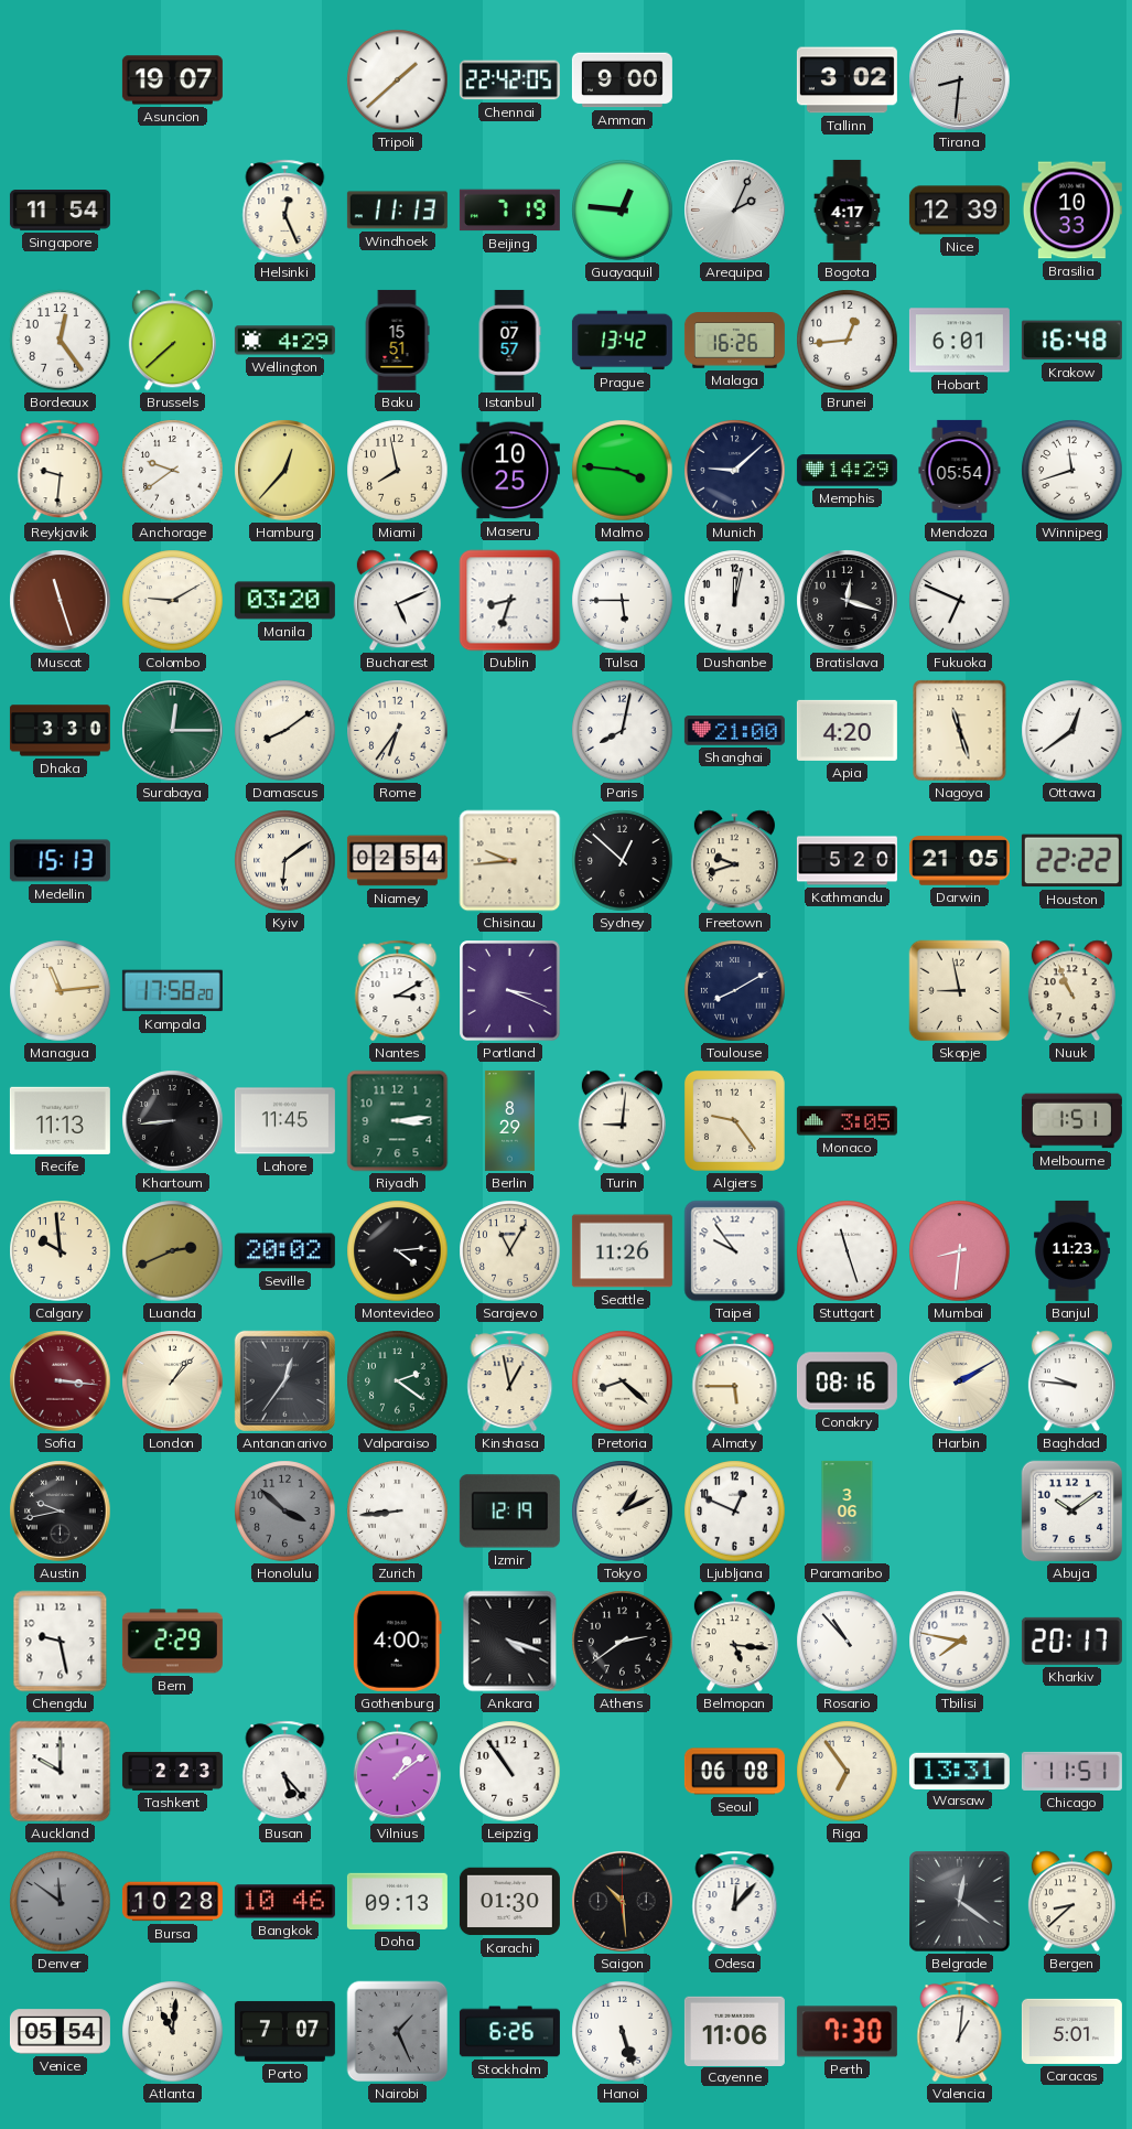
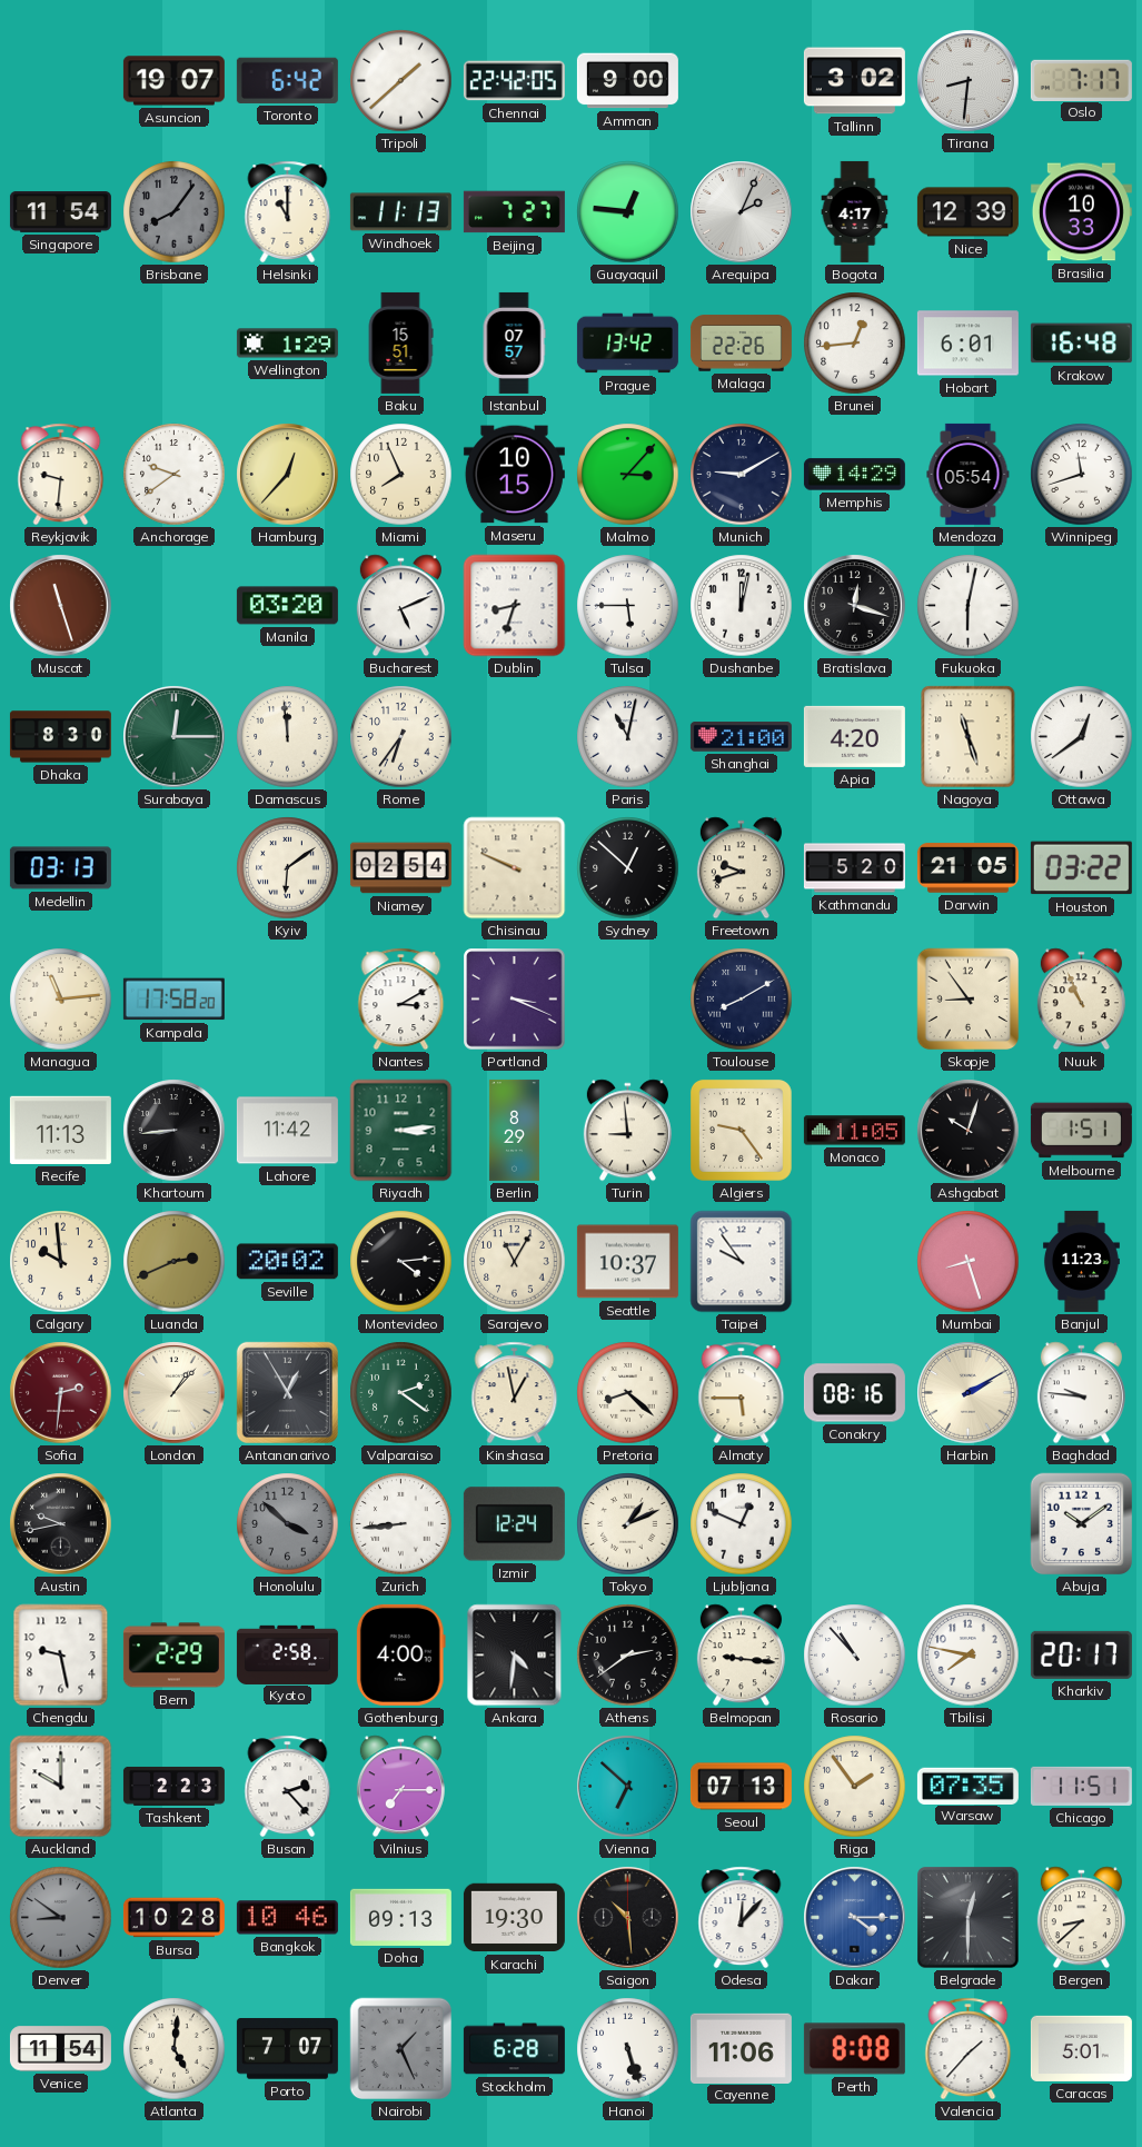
Toronto: none -> 6:42 (287, 80)
Oslo: none -> 7:17 (1081, 80)
Brisbane: none -> 8:06 (175, 212)
Helsinki: 12:26 -> 11:00 (288, 212)
Beijing: 7:19 -> 7:27 (514, 212)
Bordeaux: 12:24 -> none (61, 341)
Brussels: 7:38 -> none (172, 341)
Wellington: 4:29 -> 1:29 (287, 344)
Malaga: 16:26 -> 22:26 (741, 344)
Miami: 7:58 -> 7:56 (401, 475)
Maseru: 10:25 -> 10:15 (514, 475)
Malmo: 3:46 -> 3:07 (628, 475)
Munich: 9:08 -> 9:10 (742, 475)
Colombo: 9:10 -> none (173, 601)
Fukuoka: 6:49 -> 6:02 (969, 606)
Dhaka: 3:30 -> 8:30 (60, 737)
Damascus: 8:09 -> 11:59 (288, 737)
Paris: 8:02 -> 11:02 (628, 737)
Medellin: 15:13 -> 03:13 (60, 868)
Chisinau: 9:44 -> 9:49 (515, 868)
Houston: 22:22 -> 03:22 (1081, 868)
Skopje: 8:58 -> 8:54 (969, 1000)
Lahore: 11:45 -> 11:42 (287, 1131)
Turin: 9:01 -> 8:59 (627, 1131)
Monaco: 3:05 -> 11:05 (854, 1131)
Ashgabat: none -> 10:03 (969, 1131)
Seattle: 11:26 -> 10:37 (627, 1262)
Stuttgart: 11:27 -> none (848, 1251)
Mumbai: 8:31 -> 8:27 (969, 1262)
Sofia: 3:16 -> 2:31 (61, 1393)
Antananarivo: 12:36 -> 12:55 (287, 1392)
Izmir: 12:19 -> 12:24 (514, 1524)
Paramaribo: 3:06 -> none (848, 1510)
Kyoto: none -> 2:58 (287, 1654)
Ankara: 4:18 -> 4:31 (515, 1656)
Belmopan: 5:16 -> 9:16 (741, 1656)
Busan: 5:23 -> 2:23 (288, 1787)
Vilnius: 1:09 -> 7:15 (400, 1787)
Leipzig: 10:54 -> none (510, 1772)
Vienna: none -> 6:52 (628, 1787)
Seoul: 06:08 -> 07:13 (741, 1787)
Riga: 6:54 -> 1:54 (855, 1787)
Warsaw: 13:31 -> 07:35 (967, 1786)
Denver: 11:51 -> 8:51 (61, 1918)
Karachi: 01:30 -> 19:30 (514, 1918)
Dakar: none -> 4:15 (855, 1918)
Belgrade: 12:21 -> 12:30 (969, 1918)
Venice: 05:54 -> 11:54 (60, 2049)
Atlanta: 11:01 -> 5:01 (175, 2049)
Stockholm: 6:26 -> 6:28 (514, 2049)
Perth: 7:30 -> 8:08 (854, 2049)
Valencia: 1:01 -> 1:37 (969, 2049)
